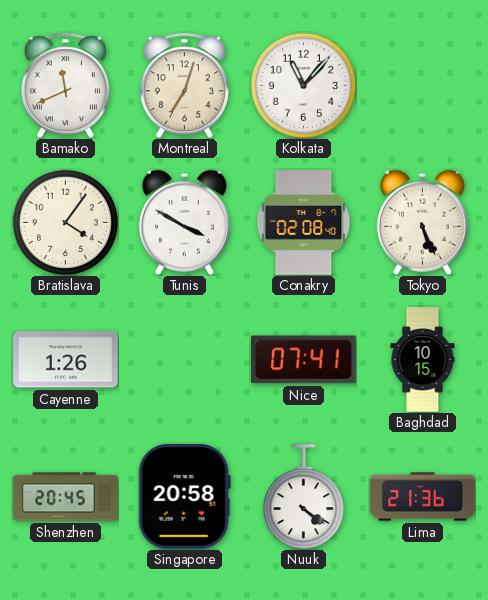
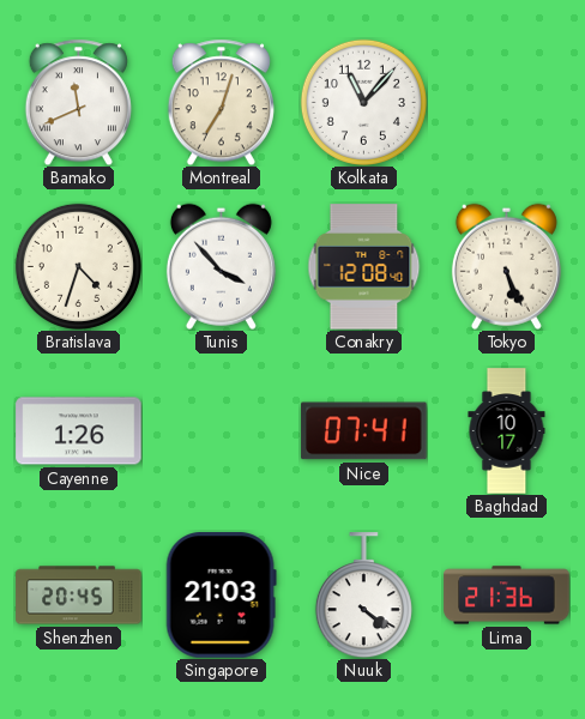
Bratislava: 4:06 -> 4:33 (78, 266)
Tunis: 3:50 -> 3:53 (221, 266)
Conakry: 02:08 -> 12:08 (364, 267)
Baghdad: 10:15 -> 10:17 (507, 431)
Singapore: 20:58 -> 21:03 (221, 596)
